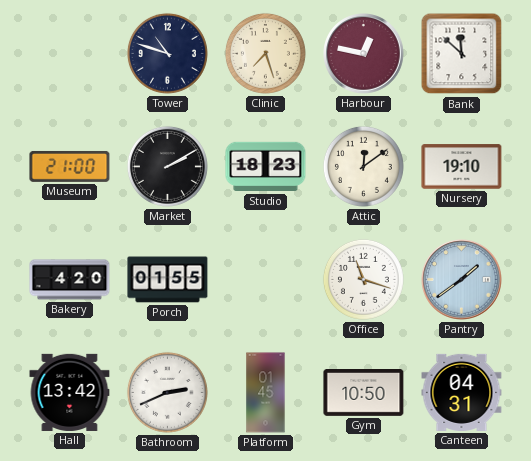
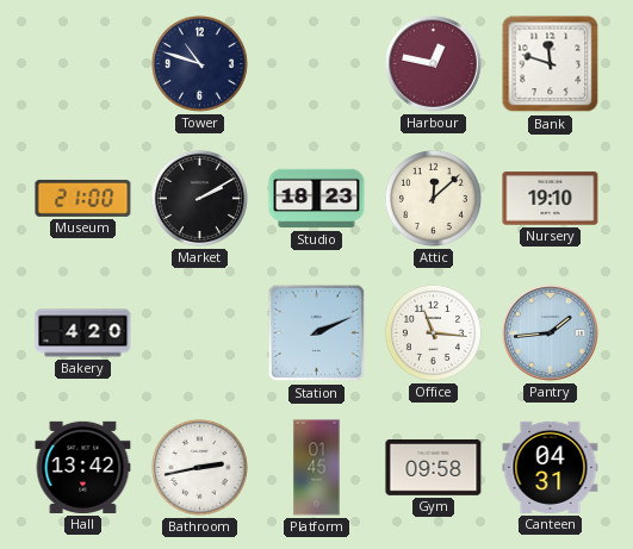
Clinic: 7:27 -> none (265, 53)
Bank: 11:52 -> 11:48 (551, 64)
Attic: 12:09 -> 12:08 (433, 198)
Porch: 01:55 -> none (168, 280)
Station: none -> 2:11 (317, 333)
Office: 11:18 -> 11:16 (433, 332)
Pantry: 1:39 -> 1:44 (551, 333)
Bathroom: 2:41 -> 2:43 (199, 467)
Gym: 10:50 -> 09:58 (434, 468)
